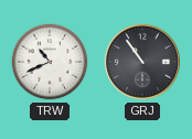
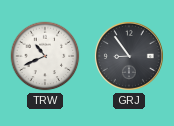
GRJ: 10:54 -> 8:54 (129, 56)
